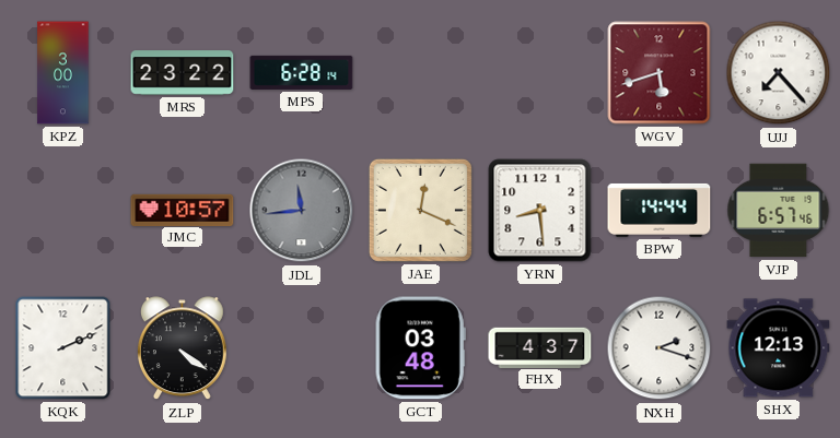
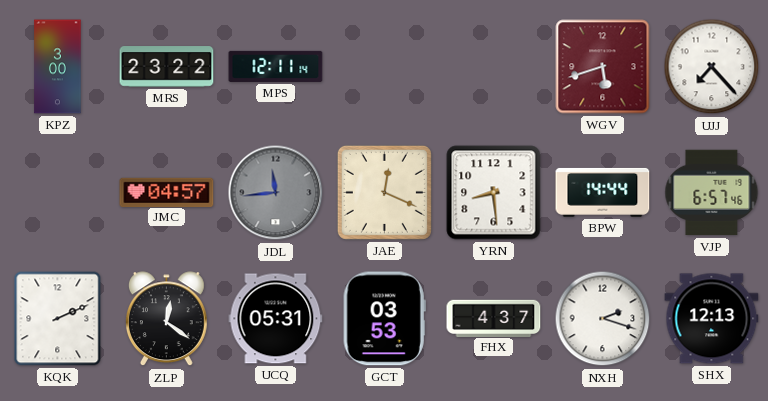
MPS: 6:28 -> 12:11 (276, 66)
JMC: 10:57 -> 04:57 (167, 192)
ZLP: 4:21 -> 12:21 (166, 319)
UCQ: none -> 05:31 (276, 319)
GCT: 03:48 -> 03:53 (384, 319)
